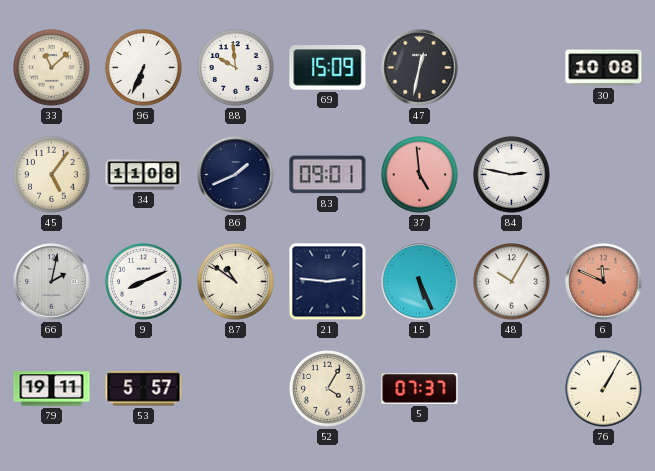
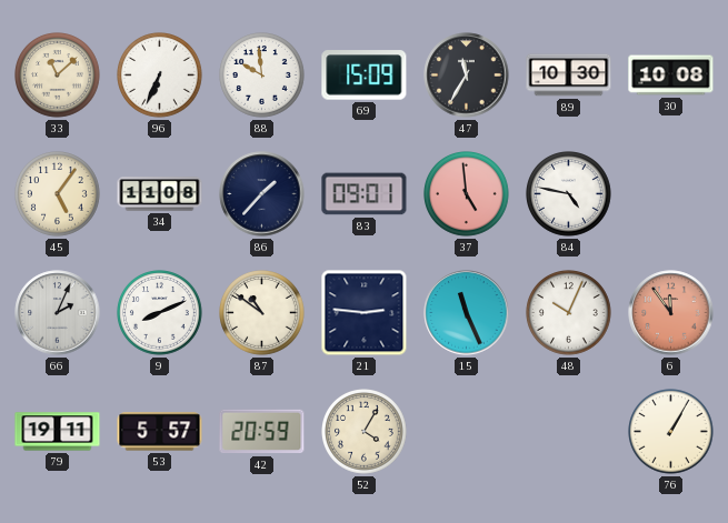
47: 12:32 -> 11:35 (467, 76)
89: none -> 10:30 (569, 76)
86: 1:41 -> 1:37 (262, 194)
84: 2:47 -> 4:47 (569, 194)
66: 2:02 -> 2:04 (58, 313)
15: 5:26 -> 11:26 (467, 313)
48: 10:05 -> 10:04 (569, 313)
6: 11:49 -> 11:54 (671, 313)
42: none -> 20:59 (262, 432)
5: 07:37 -> none (420, 389)
